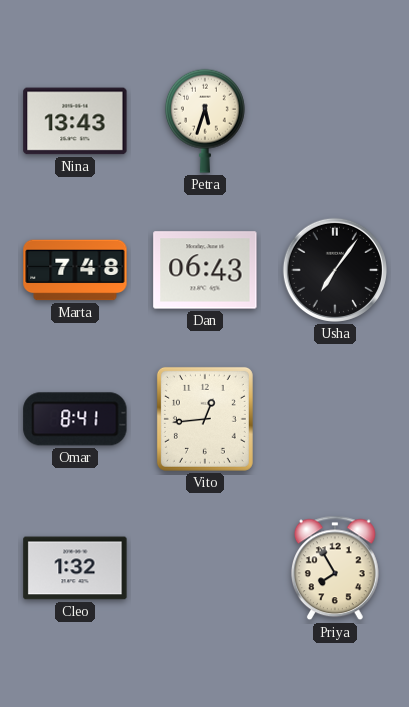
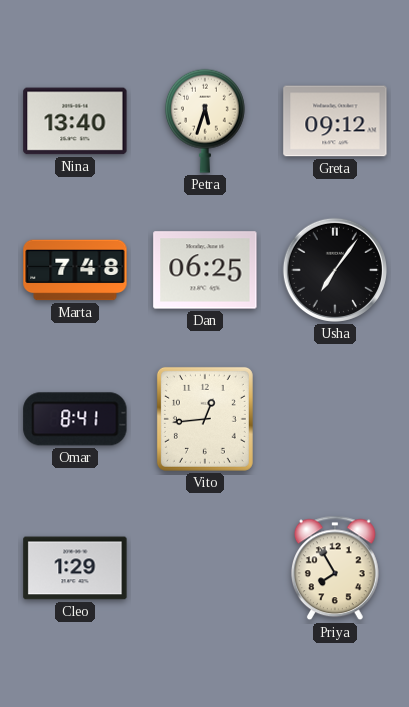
Nina: 13:43 -> 13:40 (75, 121)
Greta: none -> 09:12 (335, 121)
Dan: 06:43 -> 06:25 (205, 270)
Cleo: 1:32 -> 1:29 (75, 568)
